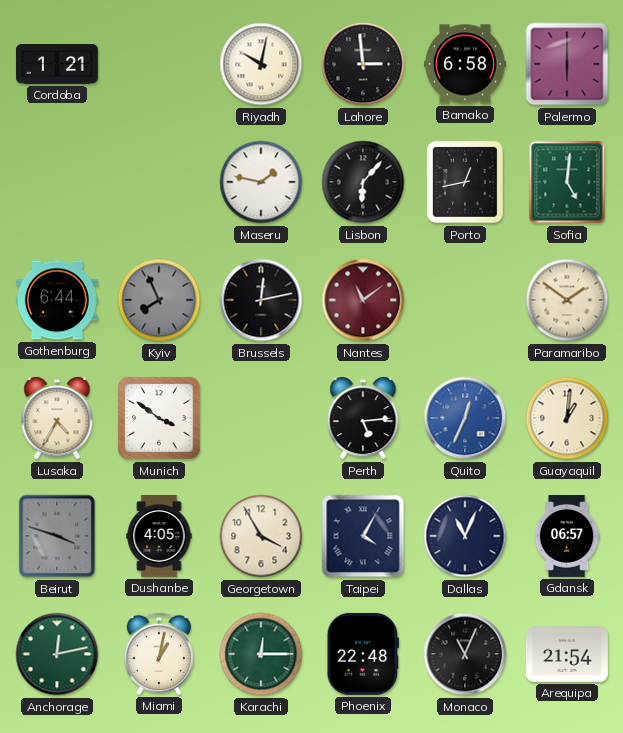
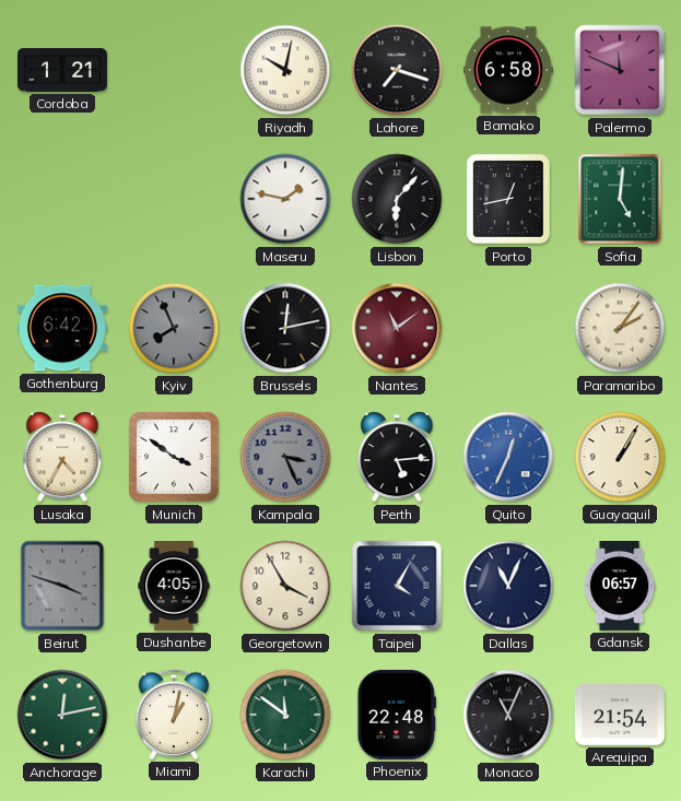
Lahore: 2:59 -> 7:18 (397, 70)
Palermo: 6:00 -> 11:49 (620, 70)
Gothenburg: 6:44 -> 6:42 (62, 328)
Paramaribo: 1:51 -> 2:06 (620, 328)
Kampala: none -> 3:26 (285, 457)
Guayaquil: 1:01 -> 1:05 (620, 457)
Karachi: 12:15 -> 11:51 (285, 715)
